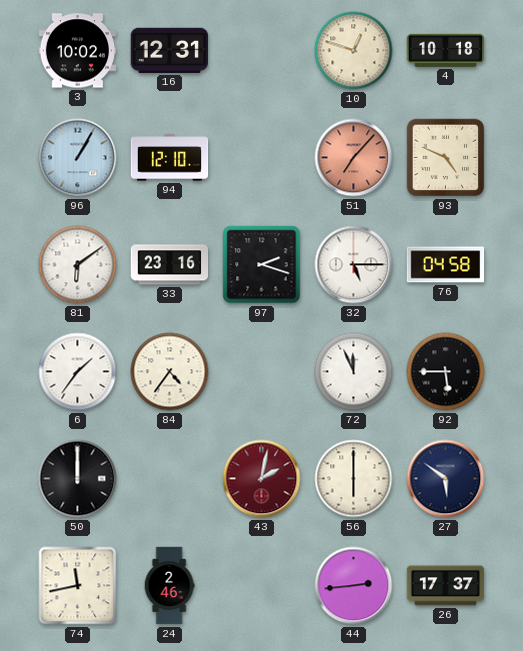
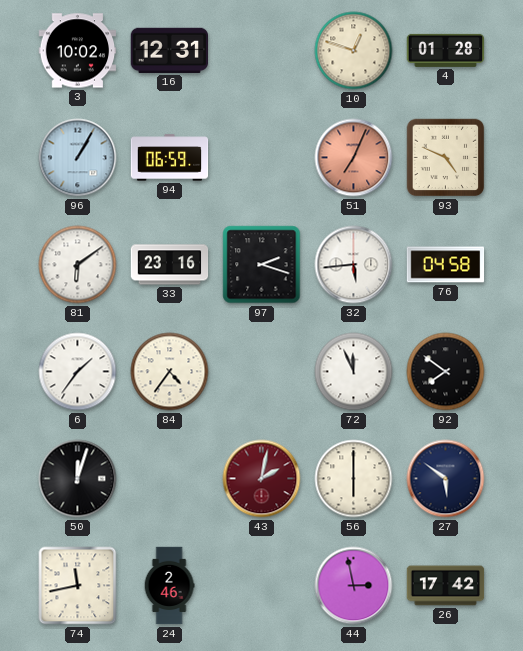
4: 10:18 -> 01:28 (446, 50)
94: 12:10 -> 06:59 (170, 158)
51: 7:07 -> 7:04 (354, 158)
32: 5:15 -> 5:44 (354, 265)
92: 5:45 -> 7:51 (446, 372)
50: 12:00 -> 12:03 (78, 479)
44: 2:44 -> 2:58 (354, 586)
26: 17:37 -> 17:42 (446, 586)
